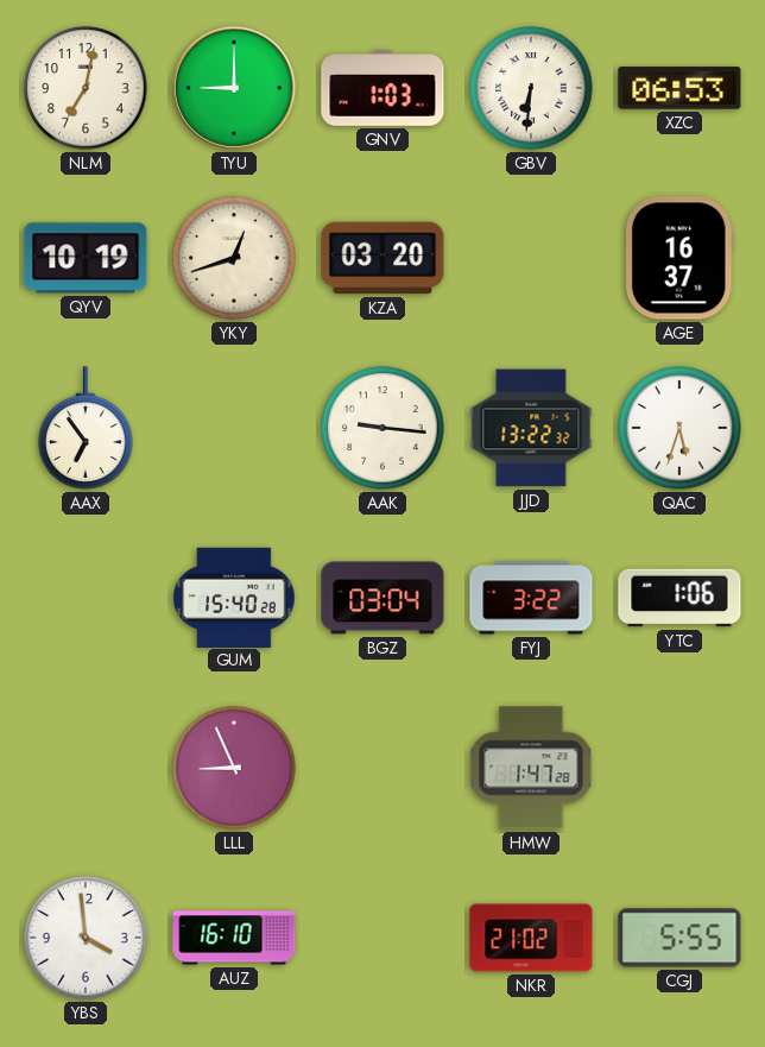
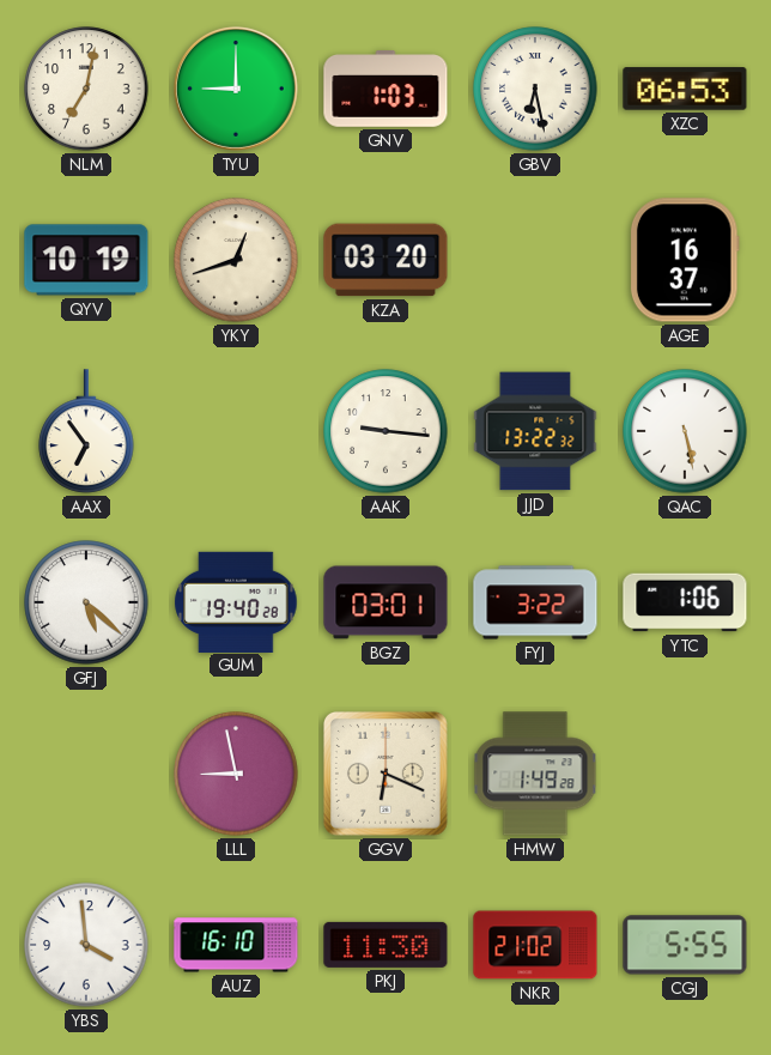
GBV: 6:31 -> 6:28 (535, 89)
QAC: 5:33 -> 5:28 (685, 431)
GFJ: none -> 5:22 (86, 602)
GUM: 15:40 -> 19:40 (236, 601)
BGZ: 03:04 -> 03:01 (385, 602)
LLL: 8:56 -> 8:58 (236, 774)
GGV: none -> 6:19 (385, 774)
HMW: 1:47 -> 1:49 (535, 774)
PKJ: none -> 11:30 (385, 945)
